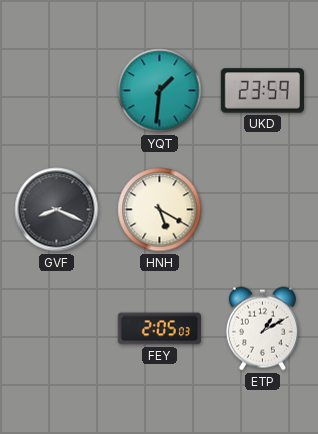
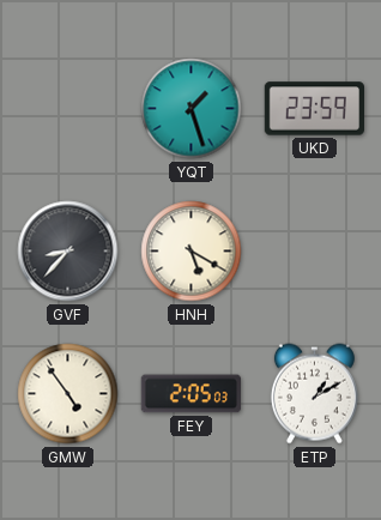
YQT: 1:31 -> 1:27 (192, 109)
GVF: 8:19 -> 8:37 (68, 252)
GMW: none -> 4:54 (68, 394)
